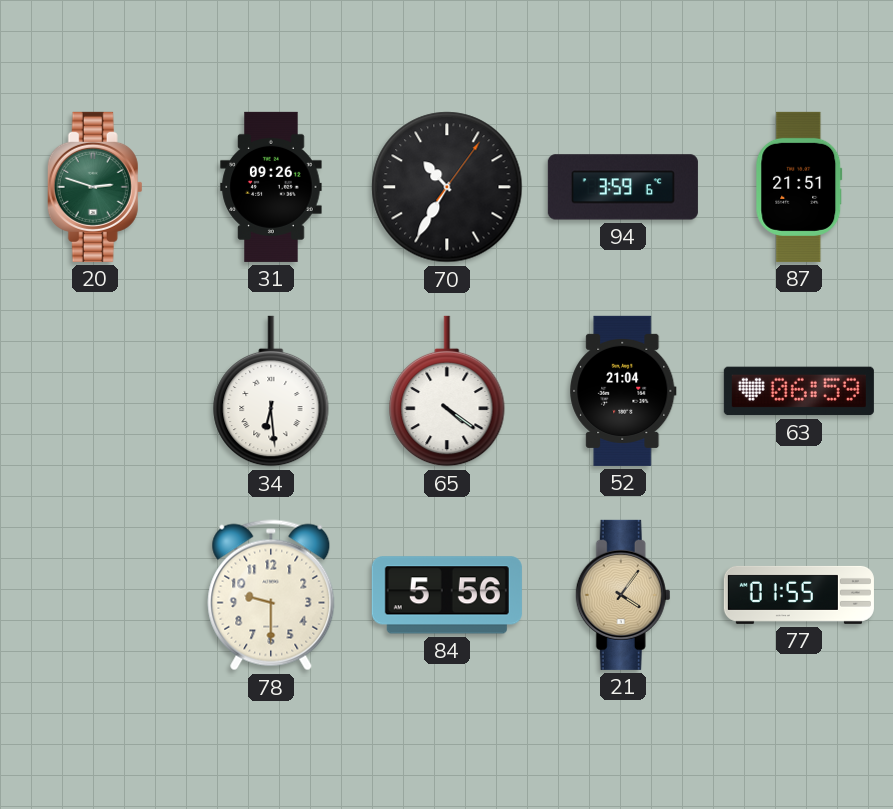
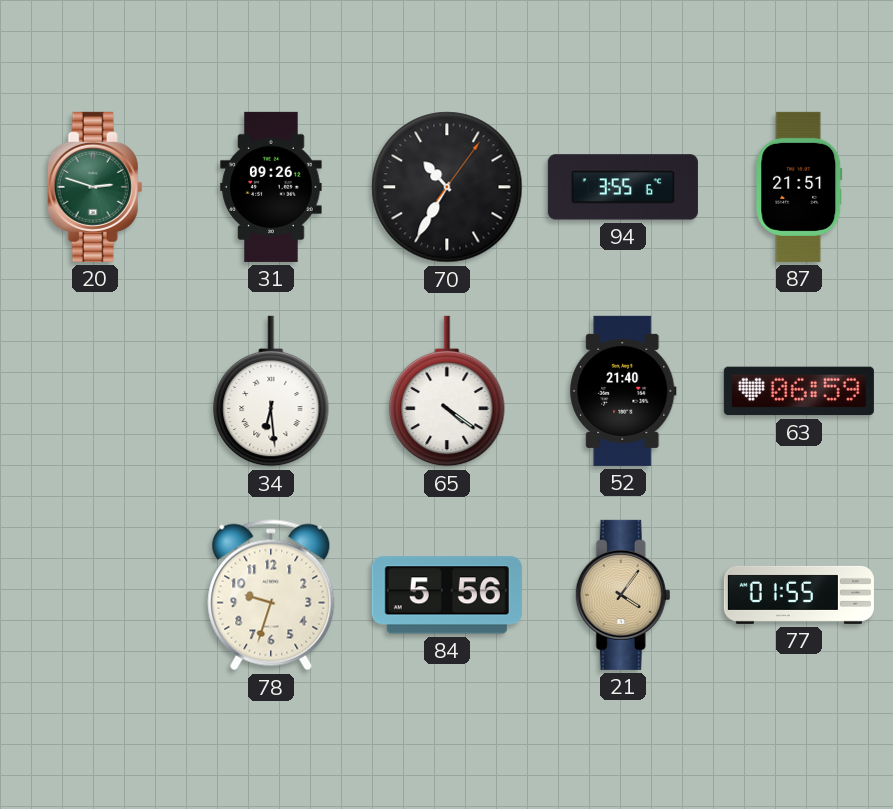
94: 3:59 -> 3:55 (623, 187)
52: 21:04 -> 21:40 (623, 391)
78: 9:30 -> 9:33 (271, 595)
